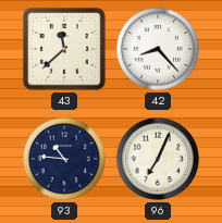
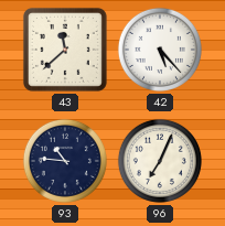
42: 8:23 -> 5:23 (160, 50)
